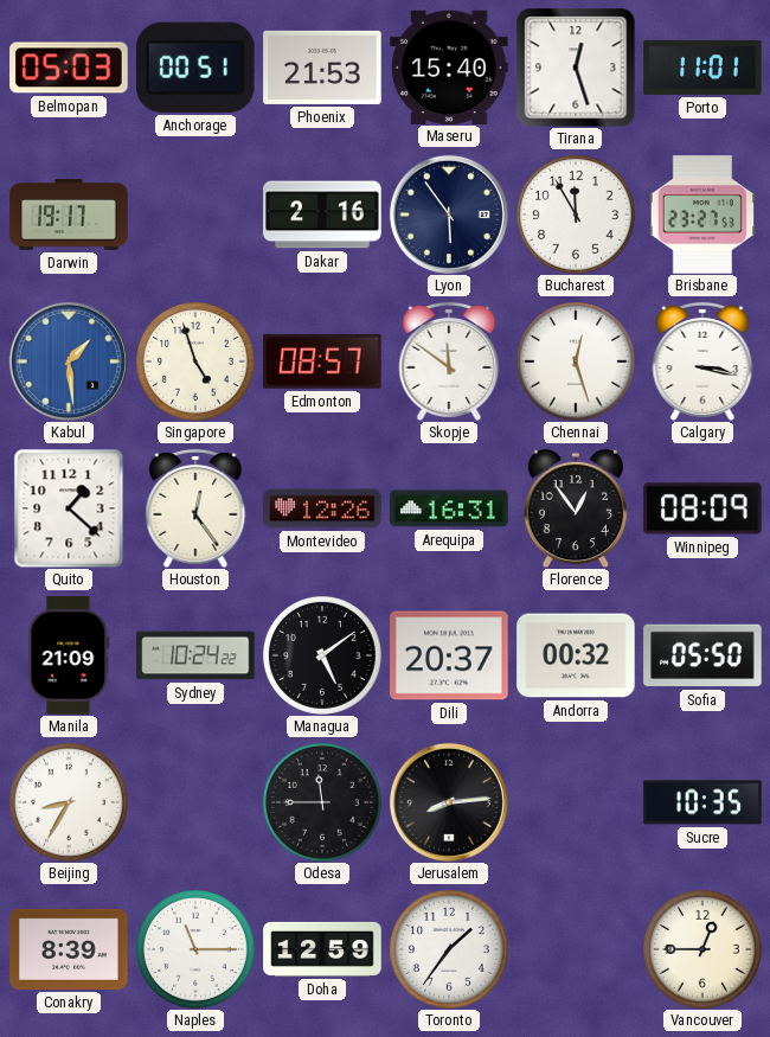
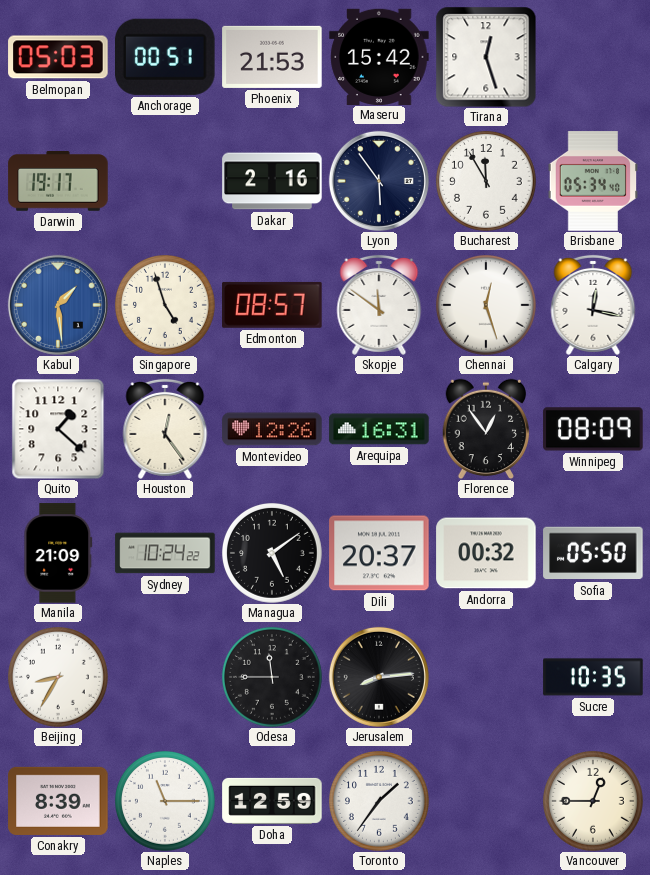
Maseru: 15:40 -> 15:42 (379, 56)
Porto: 11:01 -> none (702, 68)
Brisbane: 23:27 -> 05:34 (592, 181)
Calgary: 3:17 -> 12:17 (593, 305)
